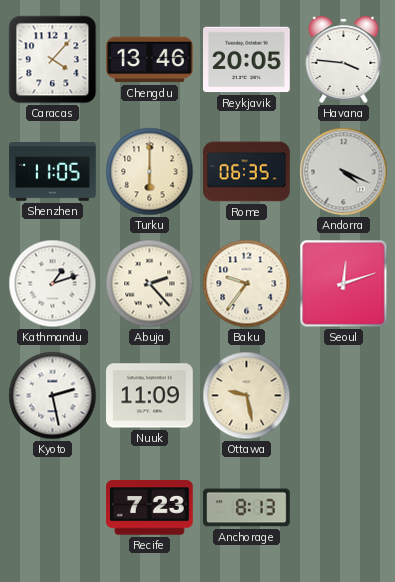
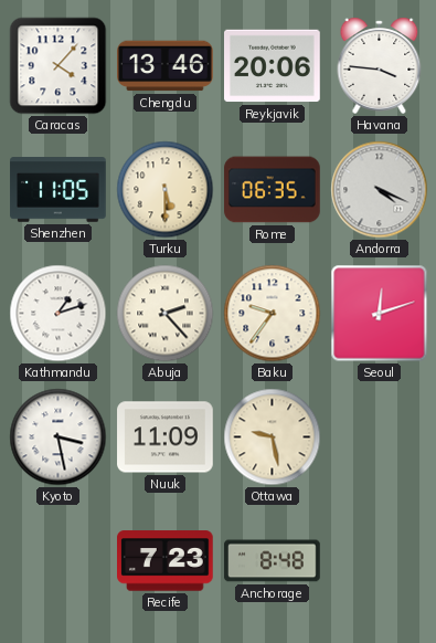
Reykjavik: 20:05 -> 20:06 (273, 66)
Turku: 6:00 -> 5:30 (166, 190)
Kyoto: 2:28 -> 3:28 (59, 438)
Anchorage: 8:13 -> 8:48 (273, 561)
